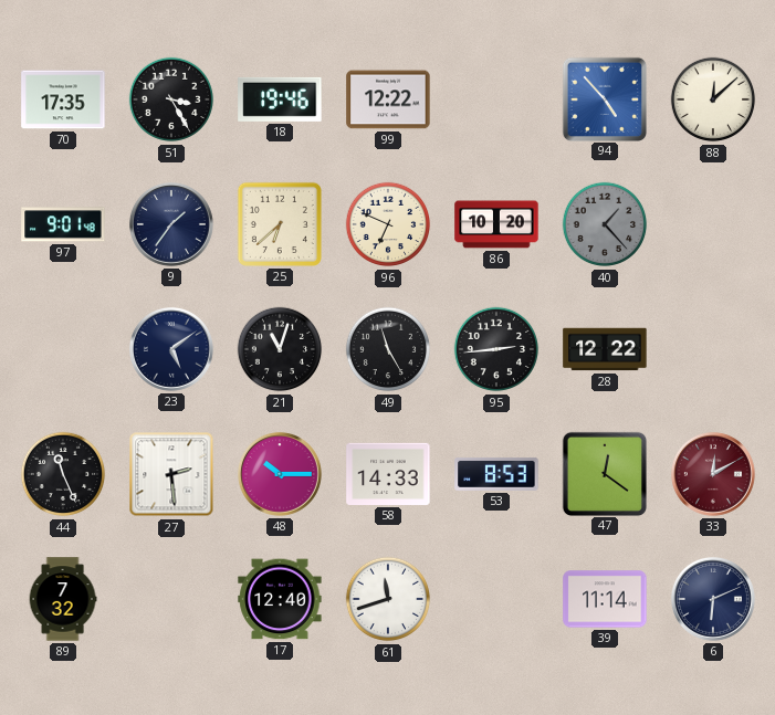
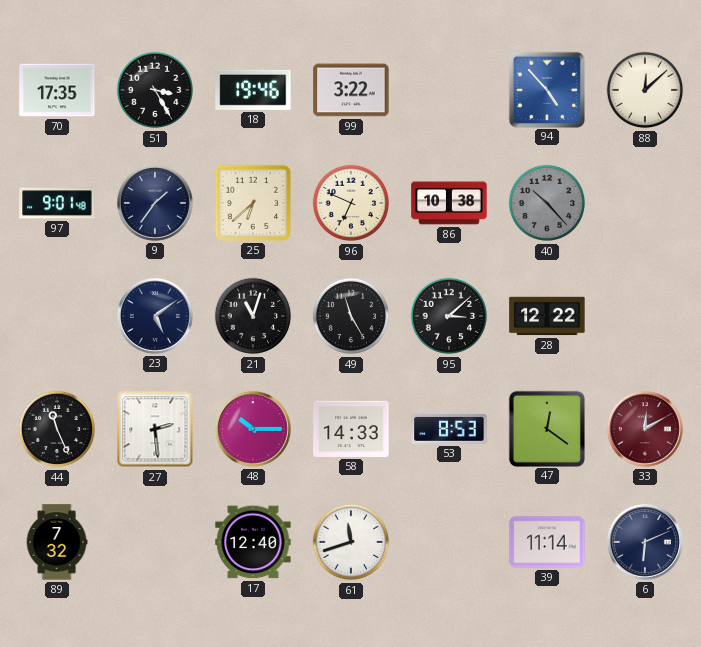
99: 12:22 -> 3:22 (351, 90)
86: 10:20 -> 10:38 (449, 203)
40: 1:23 -> 10:23 (547, 203)
95: 2:44 -> 3:08 (449, 316)
